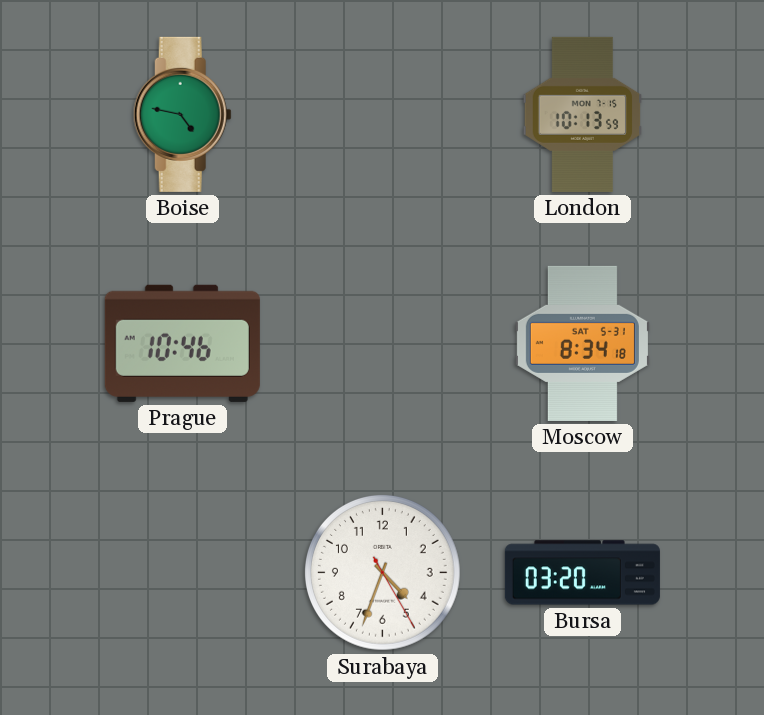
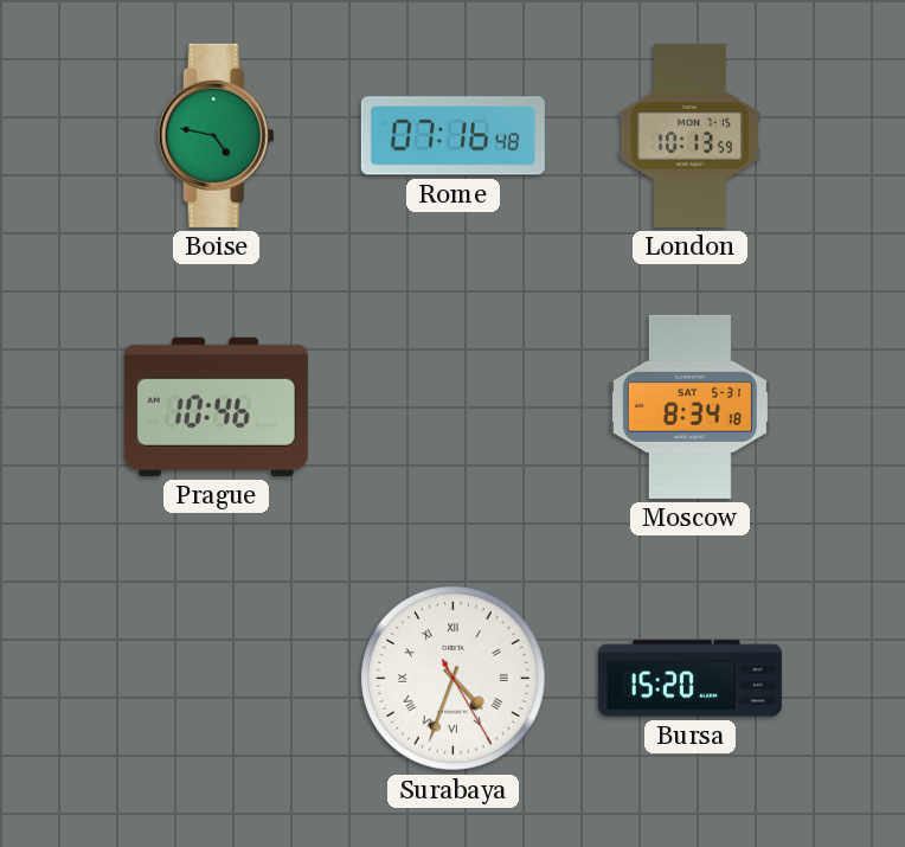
Rome: none -> 07:16 (452, 136)
Surabaya numerals: Arabic -> Roman (452, 678)
Bursa: 03:20 -> 15:20 (689, 679)
